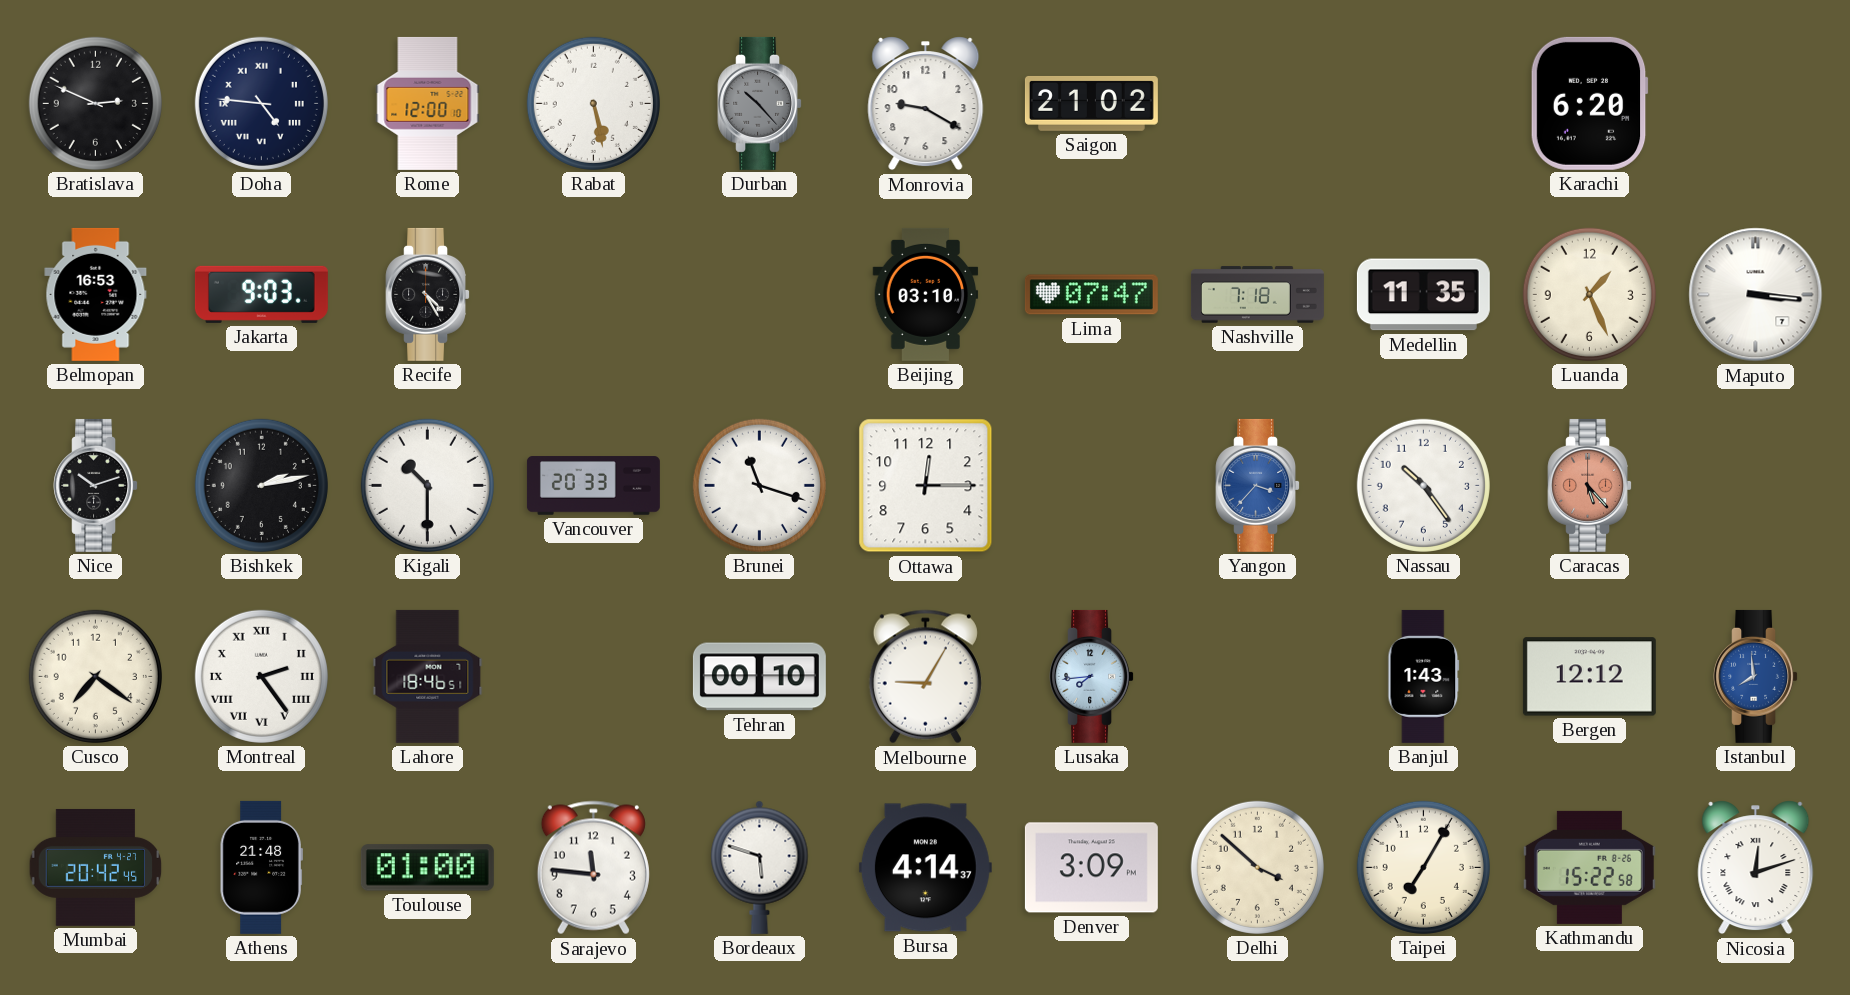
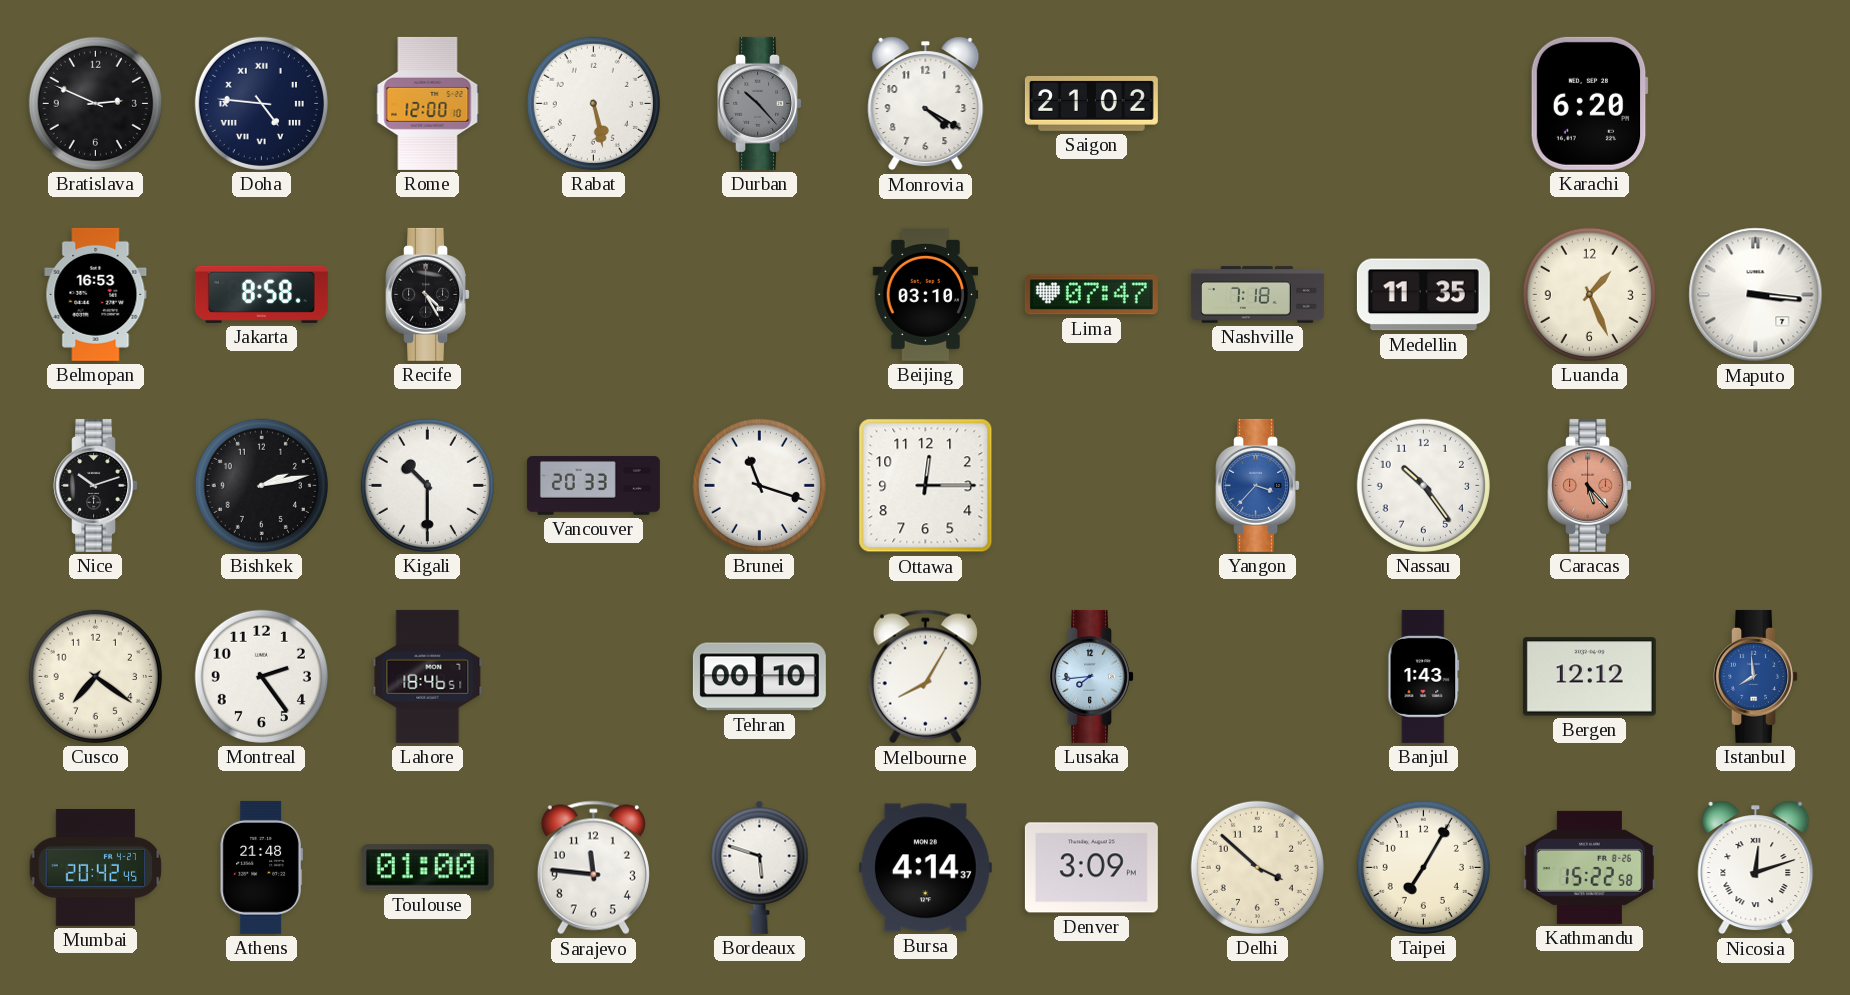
Monrovia: 9:20 -> 4:20 (926, 104)
Jakarta: 9:03 -> 8:58 (261, 294)
Montreal numerals: Roman -> Arabic (261, 676)
Melbourne: 9:05 -> 8:05 (925, 677)
